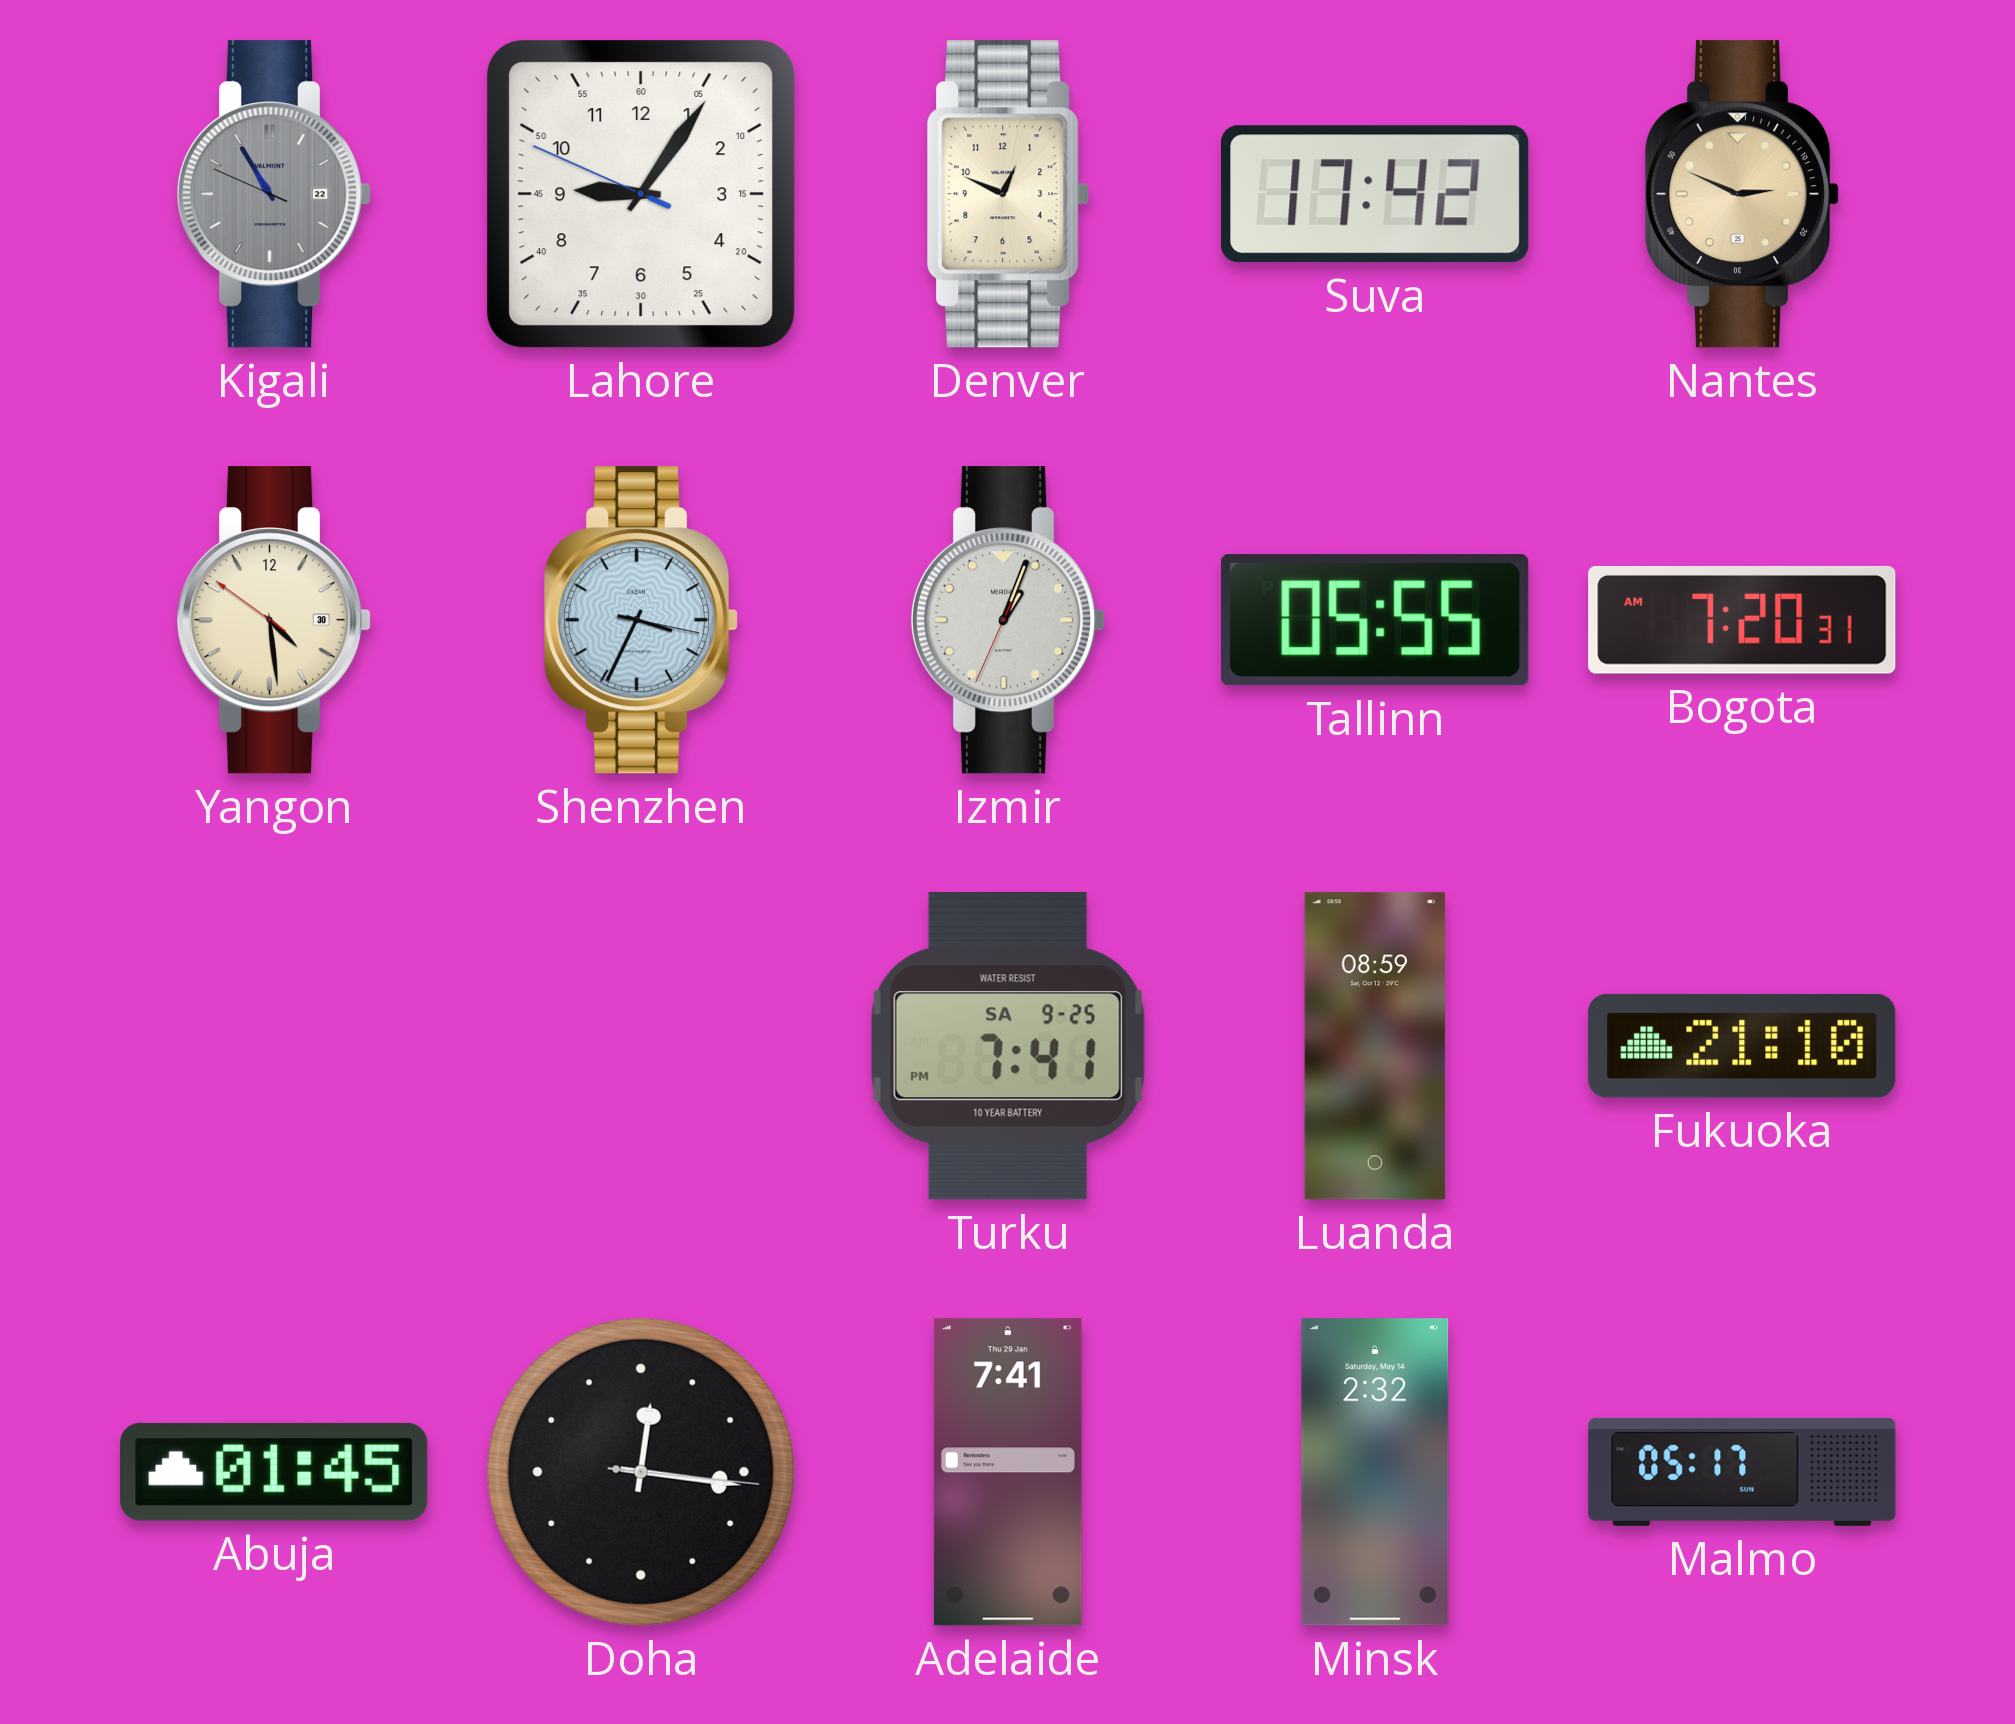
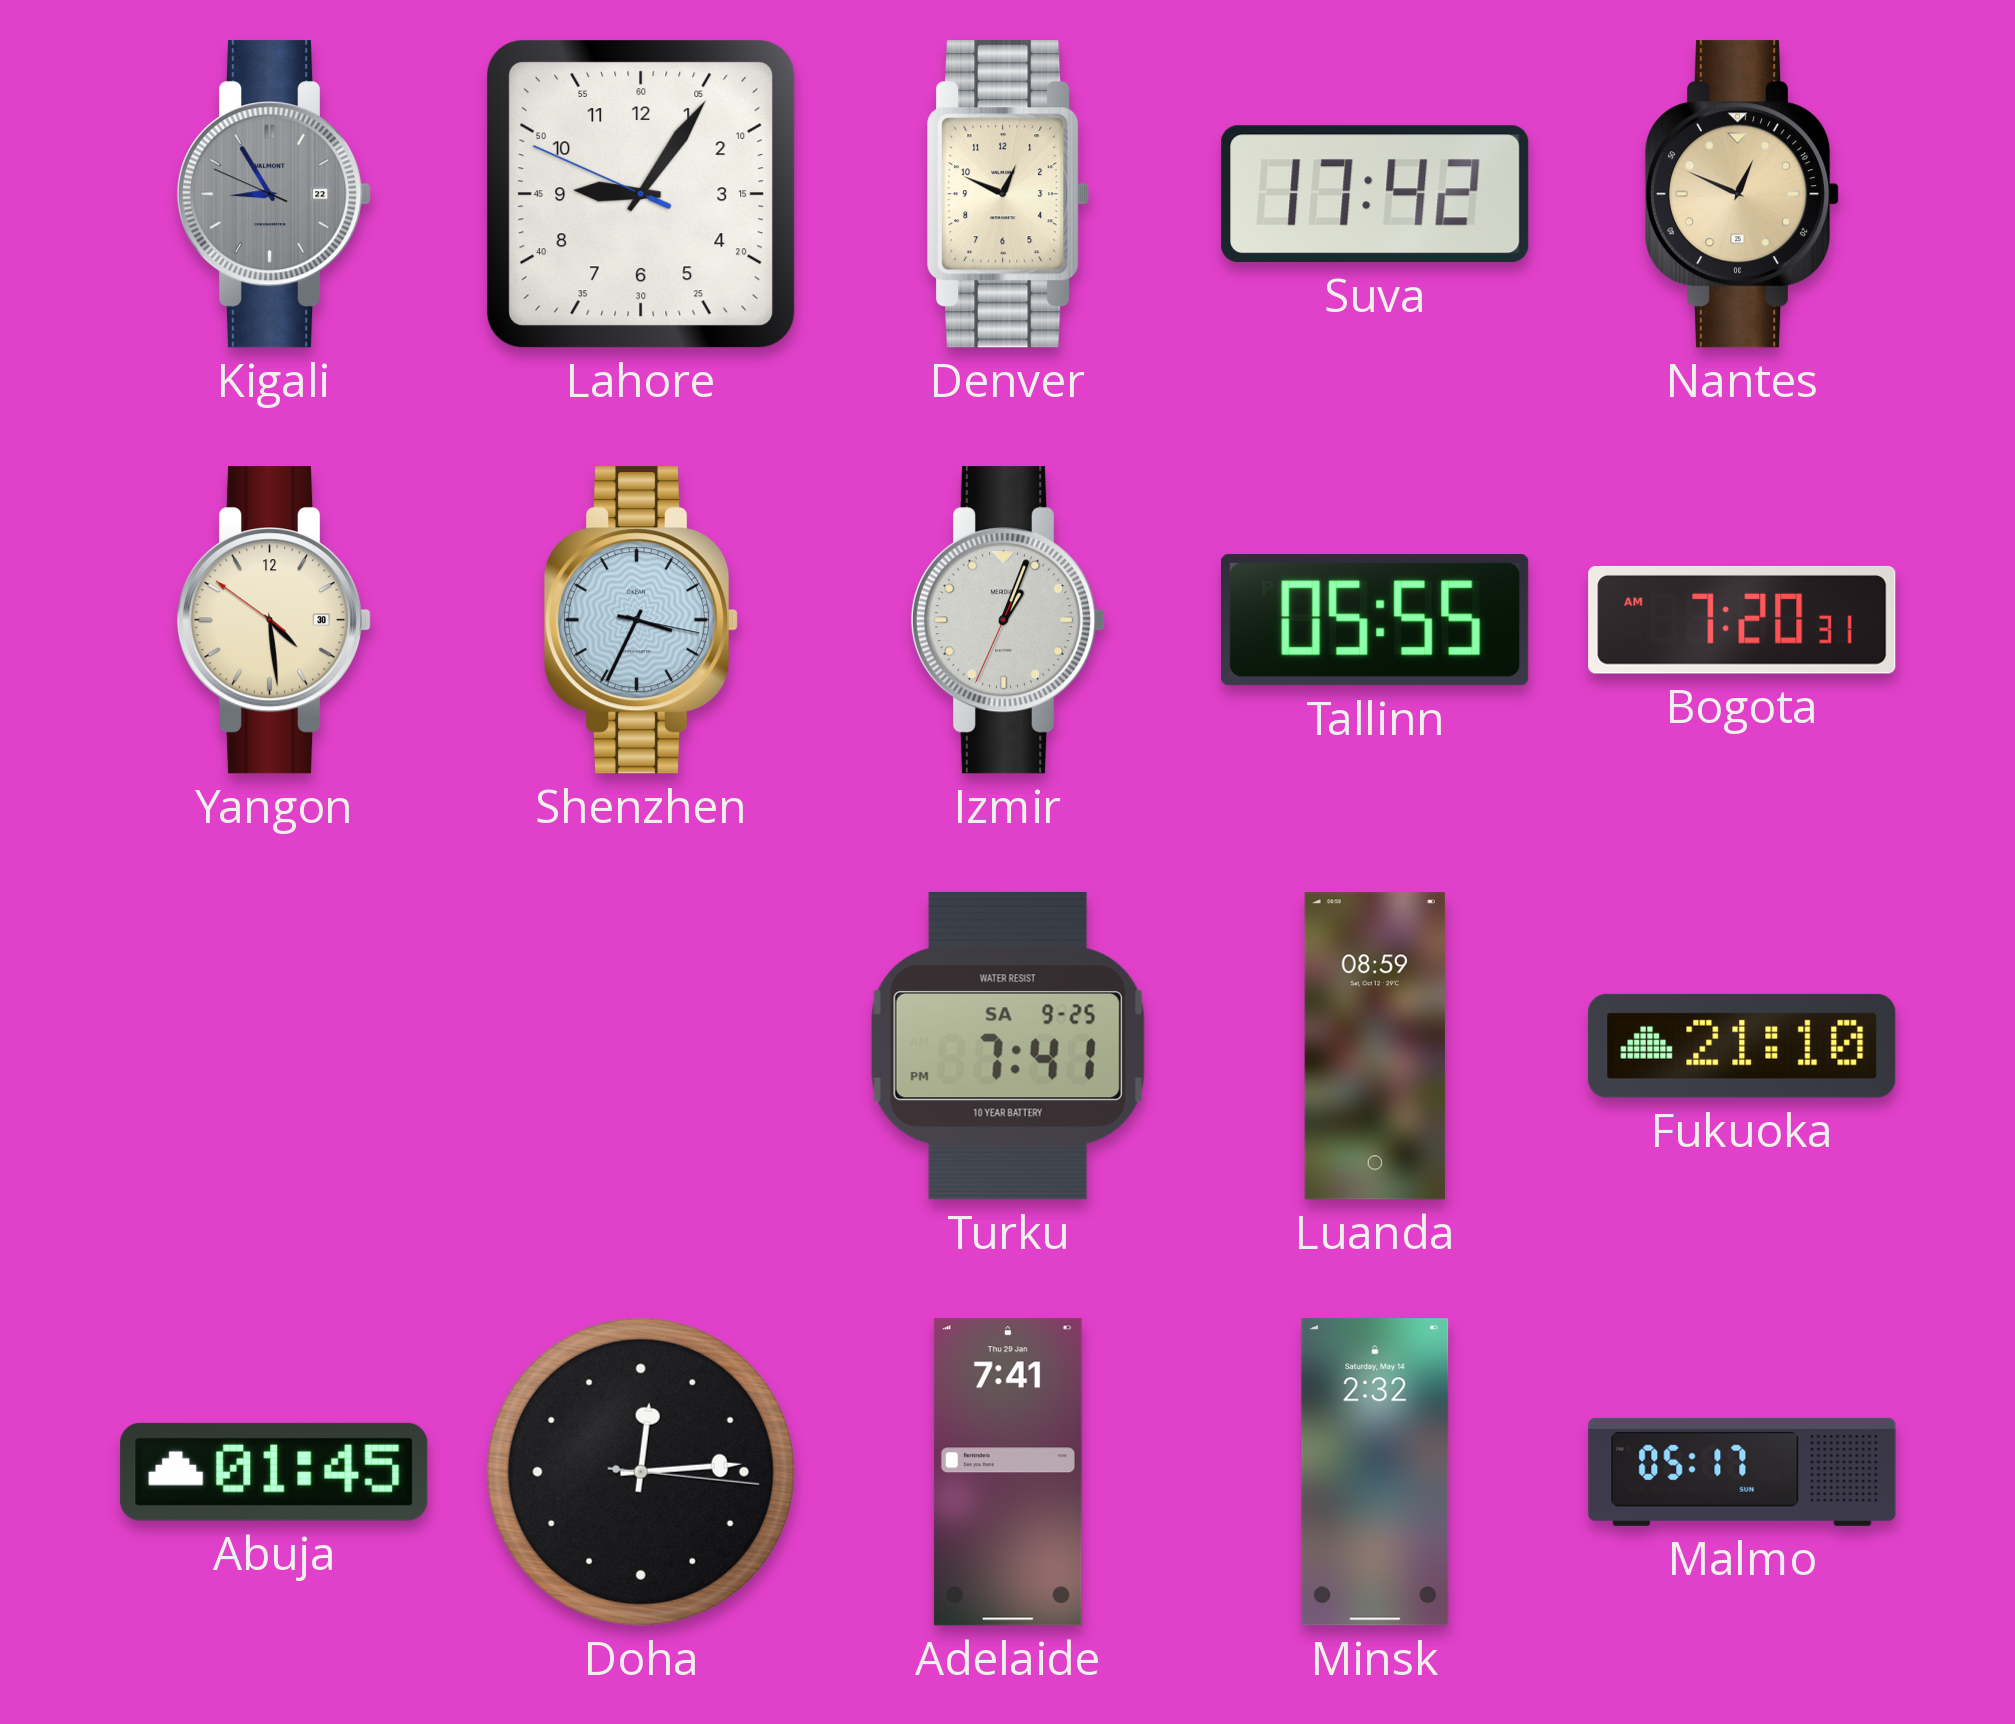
Kigali: 10:54 -> 8:54 (274, 194)
Nantes: 2:49 -> 12:49 (1742, 194)
Doha: 12:16 -> 12:14 (641, 1472)
